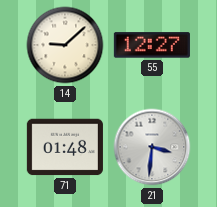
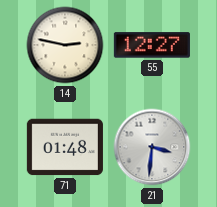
14: 9:08 -> 2:47 (65, 45)
